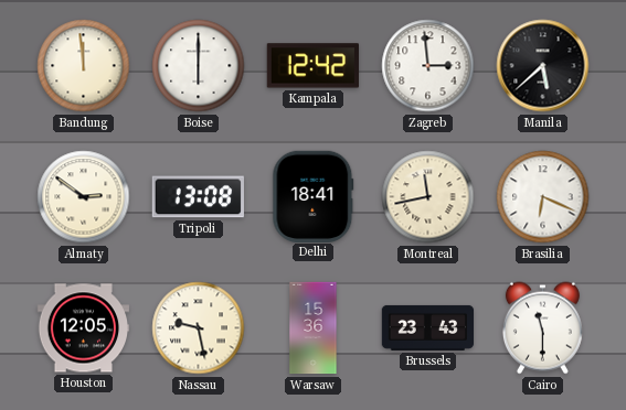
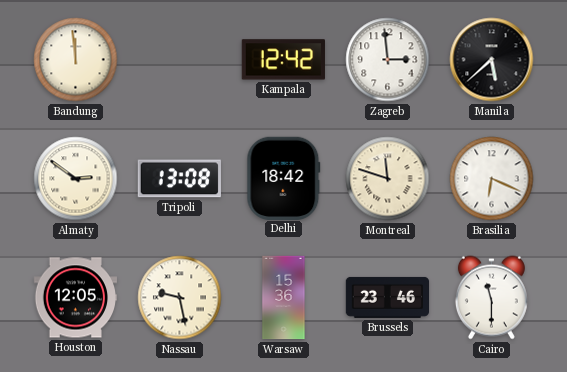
Boise: 6:00 -> none (199, 66)
Delhi: 18:41 -> 18:42 (284, 178)
Montreal: 11:43 -> 11:48 (388, 179)
Brussels: 23:43 -> 23:46 (388, 297)
